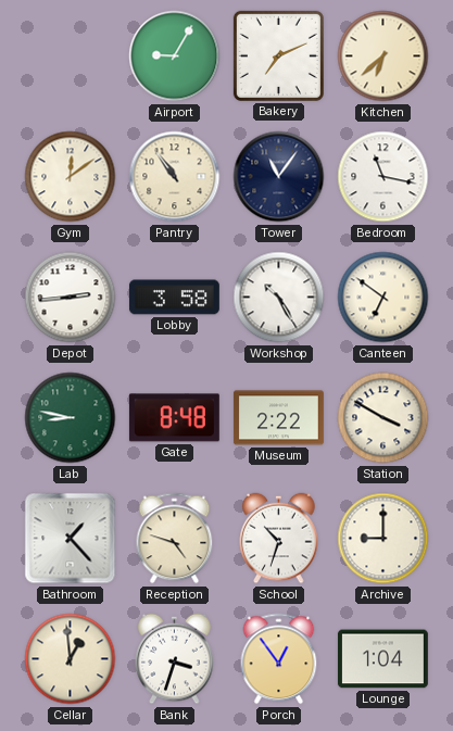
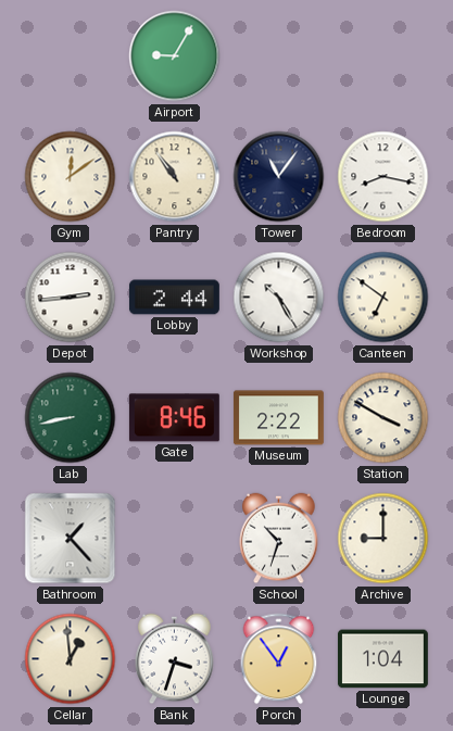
Bakery: 7:11 -> none (278, 55)
Kitchen: 6:38 -> none (383, 56)
Bedroom: 11:17 -> 8:17 (383, 177)
Lobby: 3:58 -> 2:44 (174, 298)
Lab: 8:47 -> 8:43 (71, 418)
Gate: 8:48 -> 8:46 (174, 418)
Reception: 4:48 -> none (175, 539)
